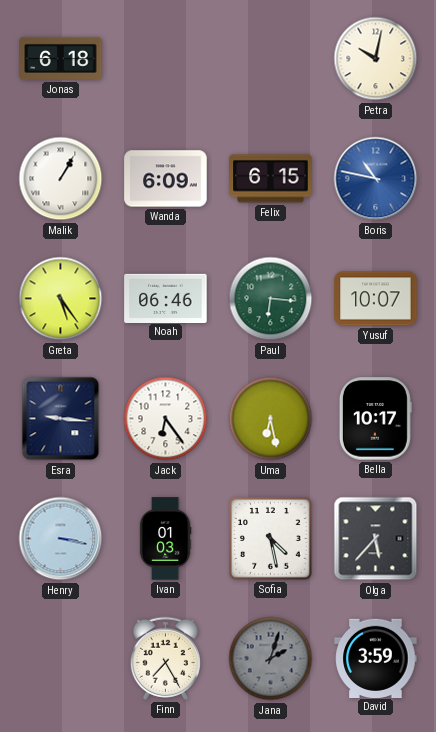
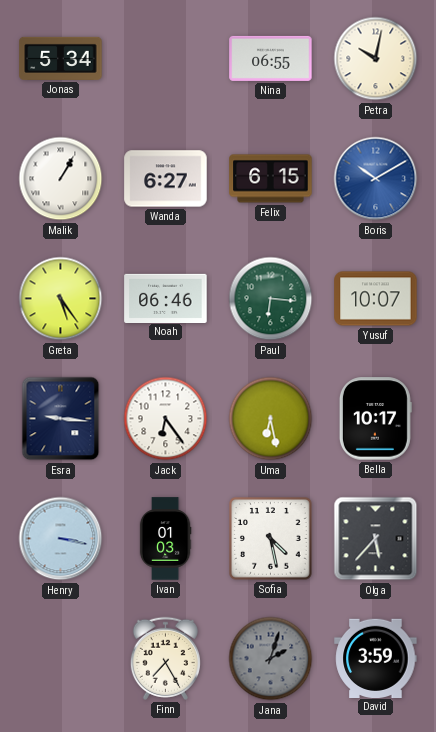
Jonas: 6:18 -> 5:34 (61, 58)
Nina: none -> 06:55 (271, 58)
Wanda: 6:09 -> 6:27 (166, 179)
Boris: 10:47 -> 10:10 (376, 179)
